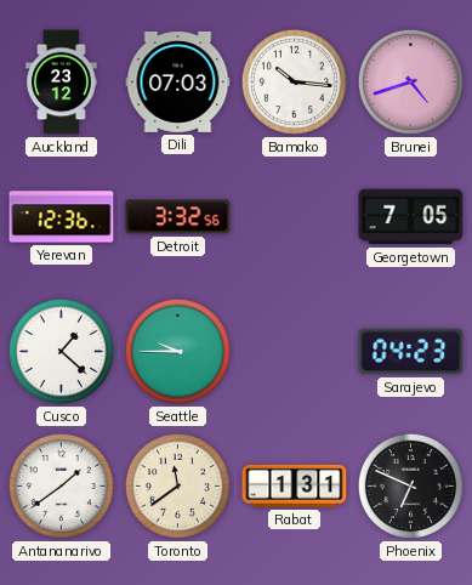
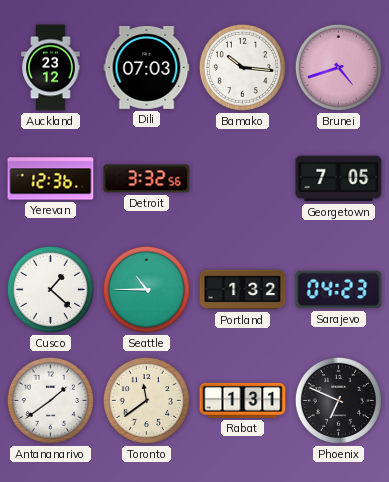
Seattle: 9:45 -> 10:45 (146, 289)
Portland: none -> 1:32 (243, 290)
